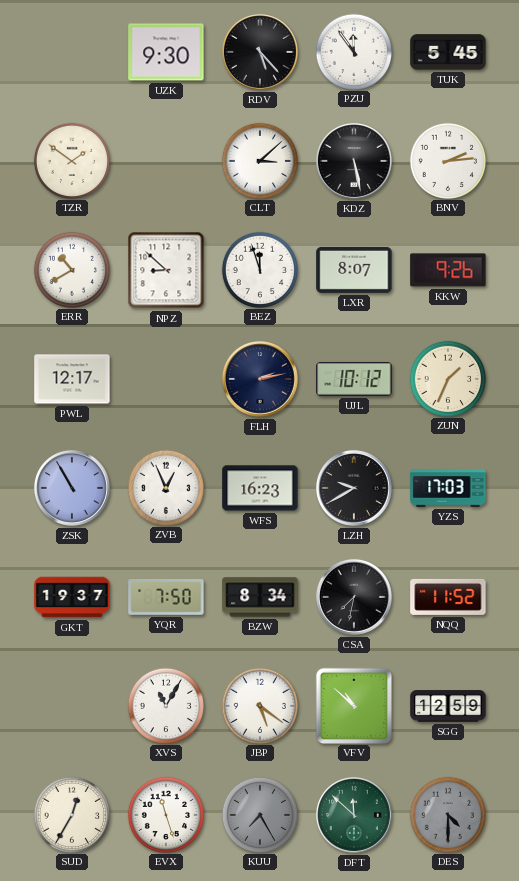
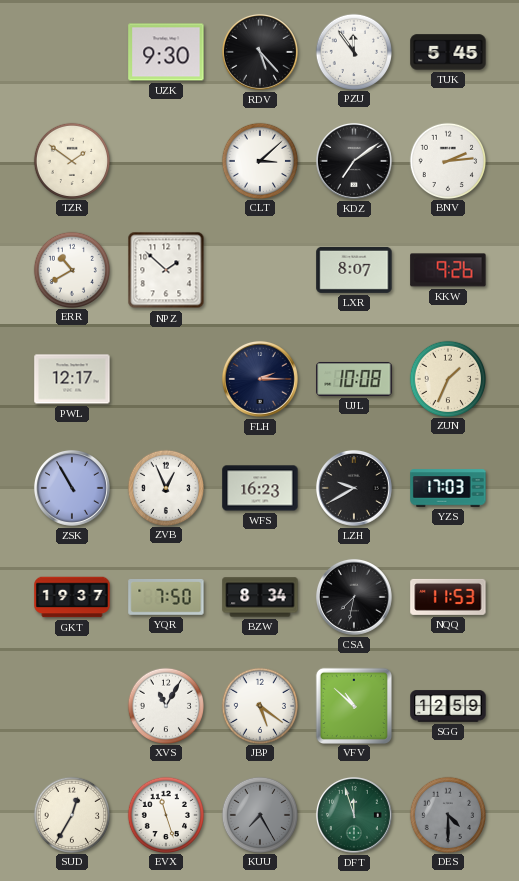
KDZ: 5:28 -> 7:09 (354, 161)
NPZ: 8:52 -> 1:52 (166, 270)
BEZ: 11:57 -> none (259, 269)
FLH: 2:13 -> 2:15 (260, 379)
UJL: 10:12 -> 10:08 (354, 379)
NQQ: 11:52 -> 11:53 (448, 597)
DFT: 11:52 -> 11:57 (354, 815)
